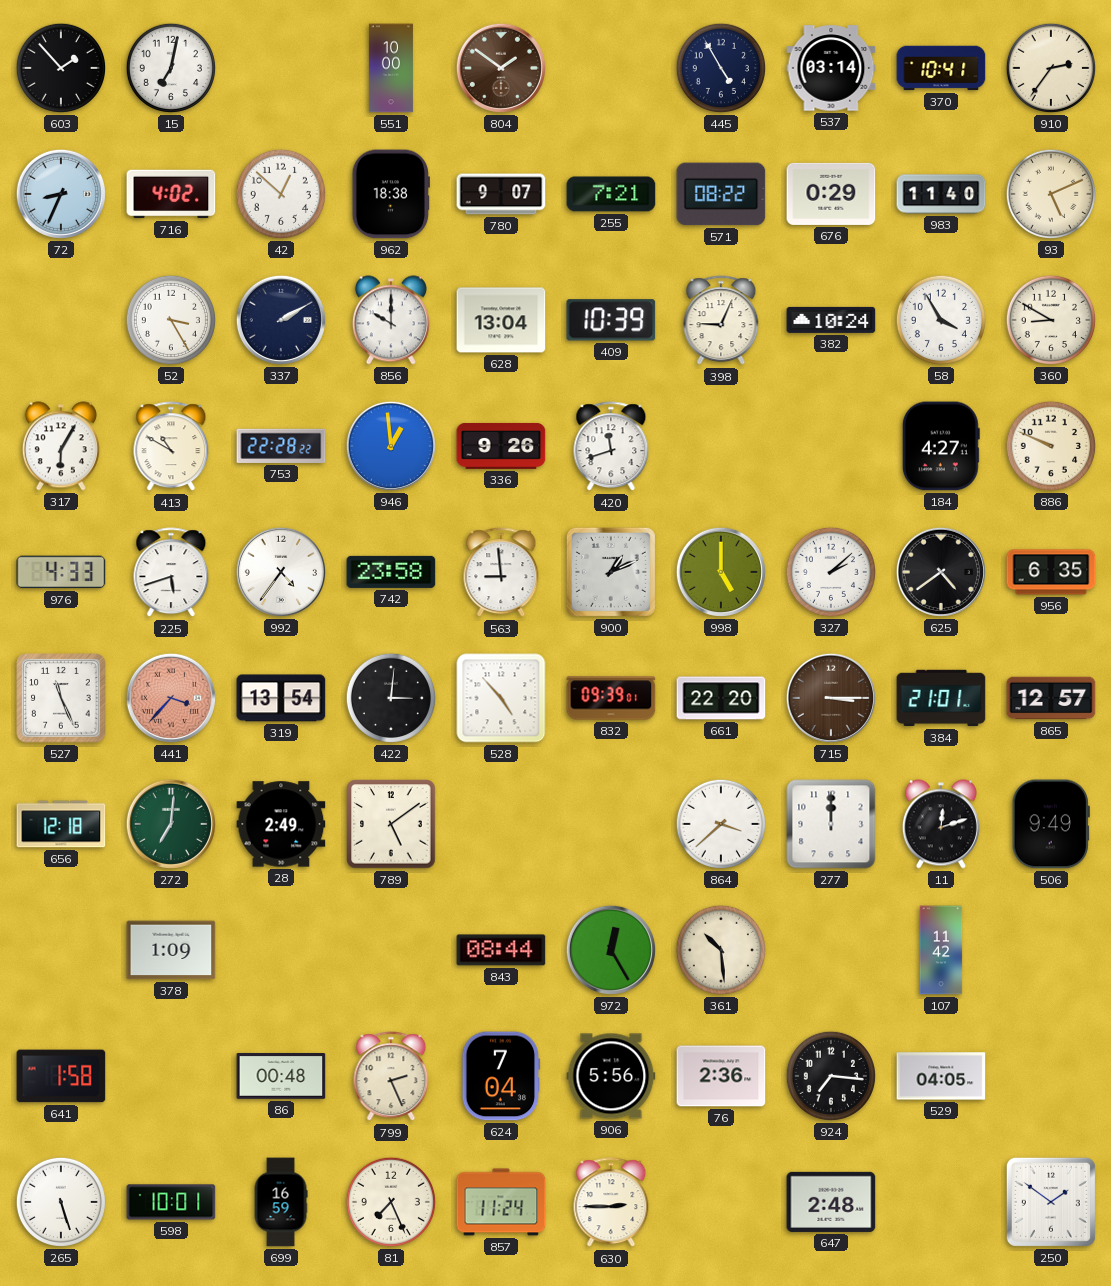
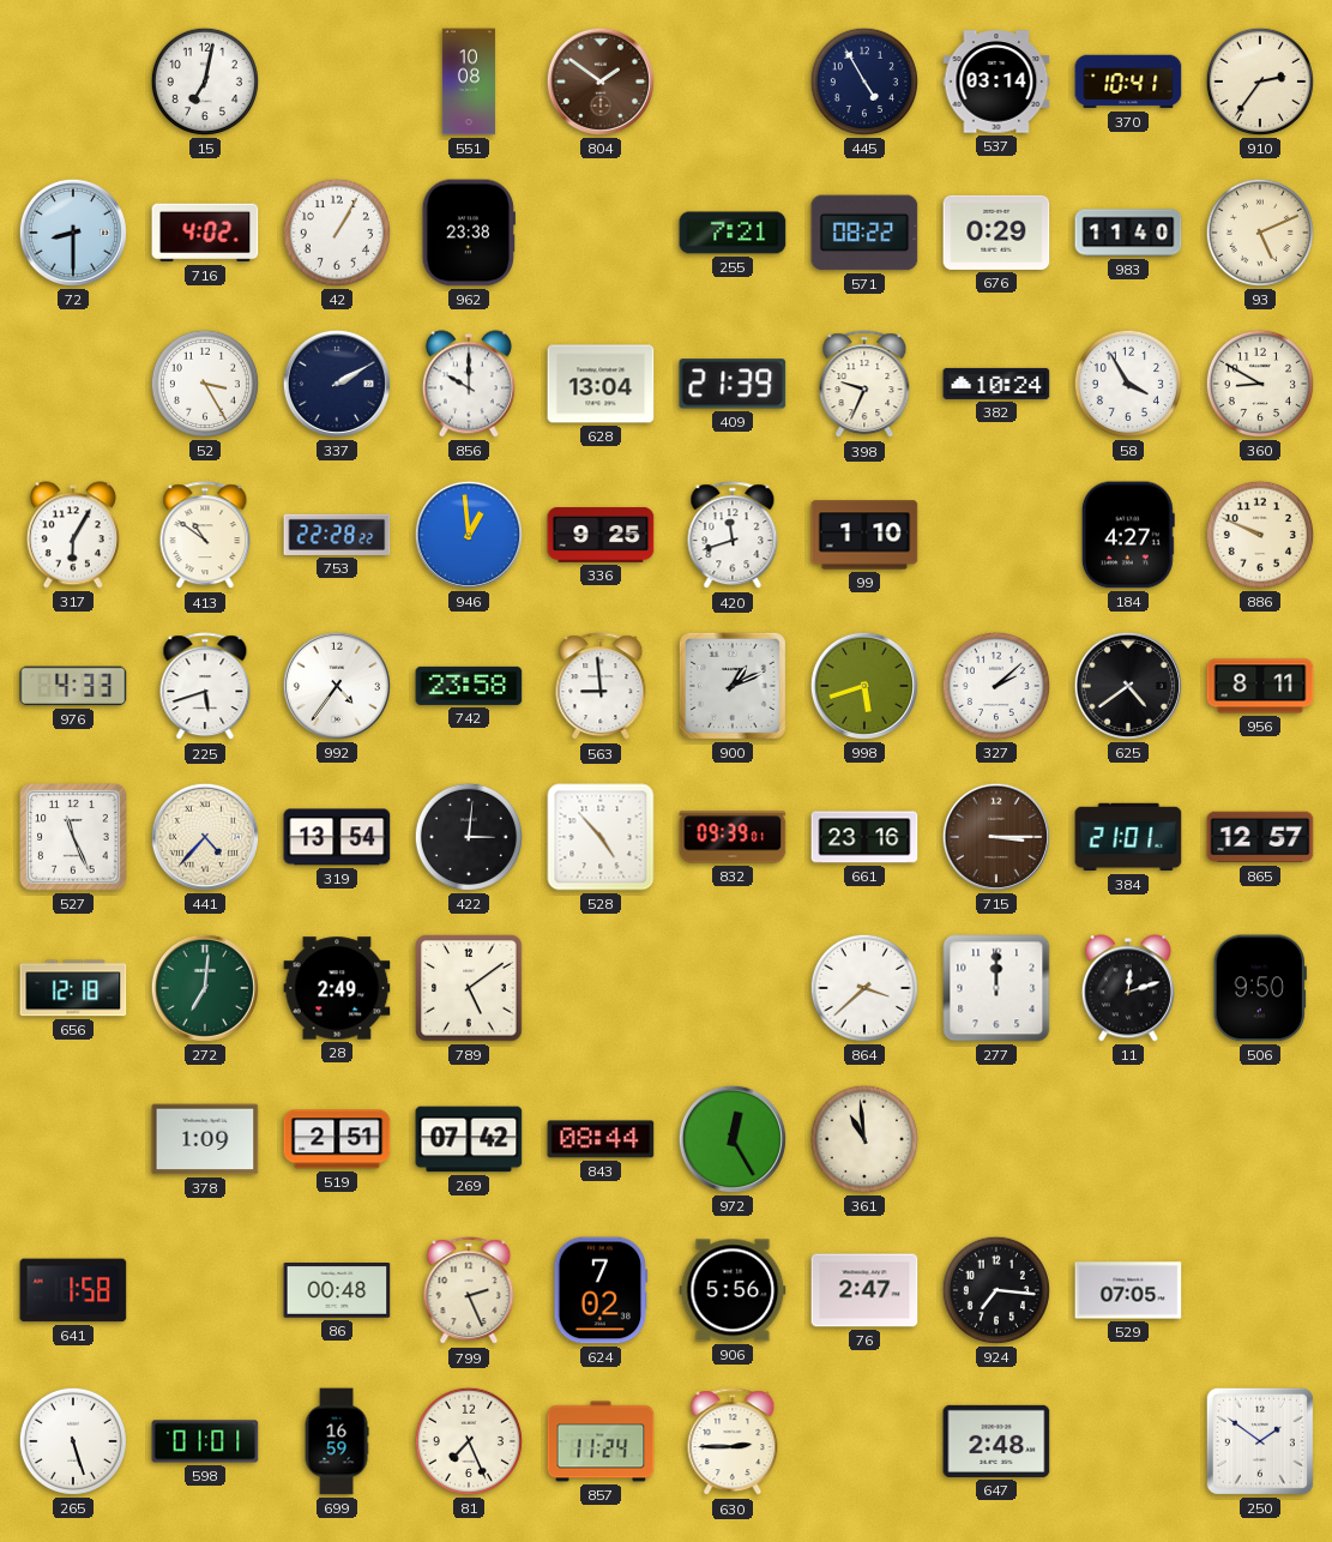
603: 1:53 -> none (61, 68)
551: 10:00 -> 10:08 (469, 82)
72: 8:34 -> 8:30 (73, 233)
42: 12:52 -> 1:05 (337, 233)
962: 18:38 -> 23:38 (469, 233)
780: 9:07 -> none (501, 194)
409: 10:39 -> 21:39 (733, 384)
398: 9:04 -> 9:34 (864, 385)
413: 10:50 -> 10:51 (205, 536)
336: 9:26 -> 9:25 (601, 535)
99: none -> 1:10 (864, 535)
998: 5:00 -> 5:42 (864, 686)
956: 6:35 -> 8:11 (1260, 686)
441: 3:37 -> 4:37 (205, 837)
441 dial: salmon -> cream (205, 837)
661: 22:20 -> 23:16 (864, 837)
506: 9:49 -> 9:50 (1260, 988)
519: none -> 2:51 (337, 1139)
269: none -> 07:42 (469, 1139)
361: 10:29 -> 10:59 (864, 1139)
107: 11:42 -> none (941, 950)
624: 7:04 -> 7:02 (601, 1290)
76: 2:36 -> 2:47 (864, 1290)
529: 04:05 -> 07:05 (1128, 1290)
598: 10:01 -> 01:01 (205, 1441)
